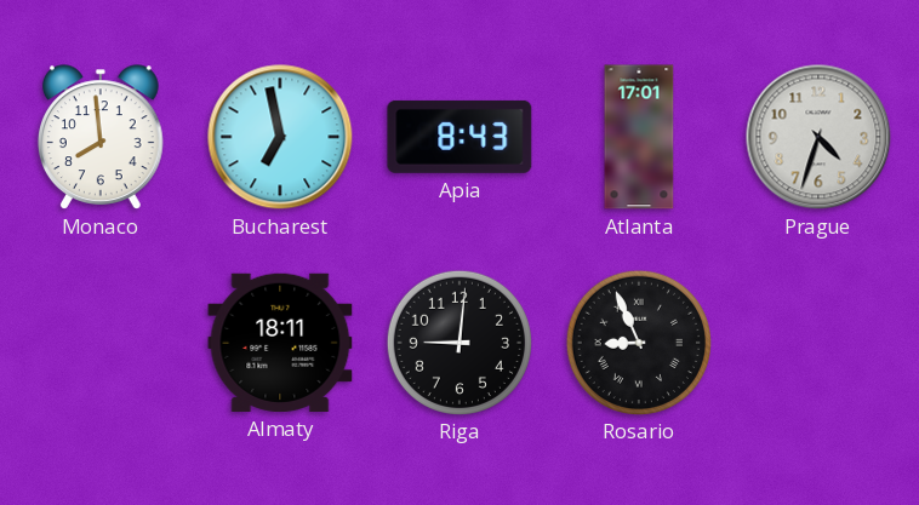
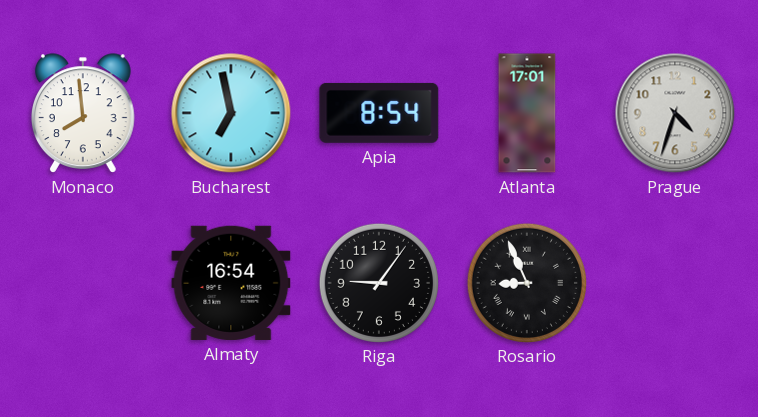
Apia: 8:43 -> 8:54 (379, 113)
Almaty: 18:11 -> 16:54 (231, 283)
Riga: 9:01 -> 9:06 (378, 282)
